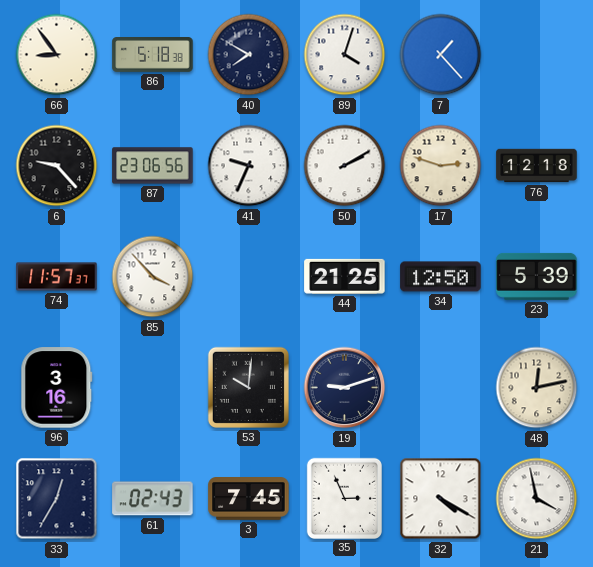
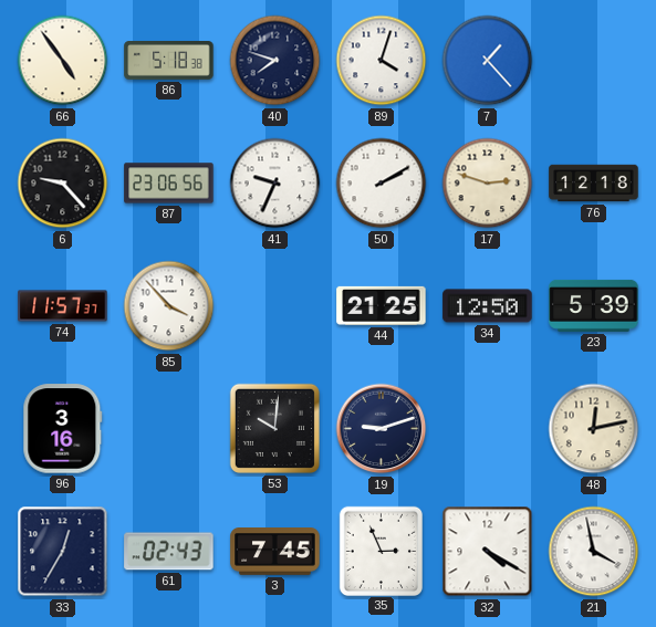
66: 8:54 -> 4:54 (63, 61)
40: 7:50 -> 7:48 (275, 61)
